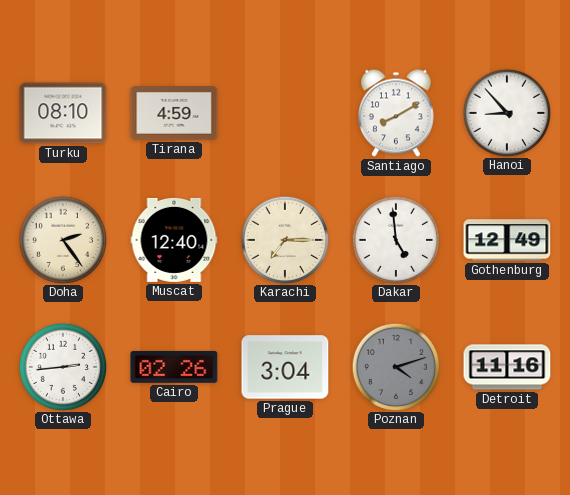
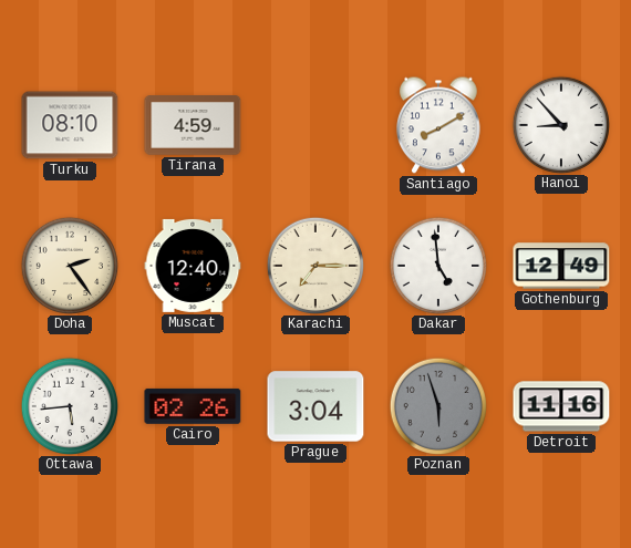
Ottawa: 2:44 -> 5:44 (69, 405)
Poznan: 4:12 -> 5:57 (437, 405)
